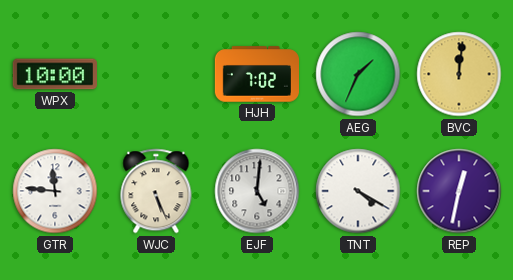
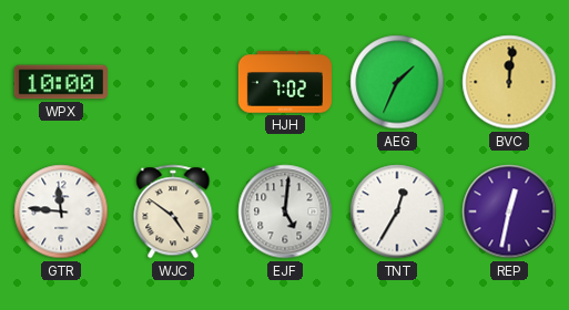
WJC: 5:26 -> 4:51 (173, 211)
TNT: 4:20 -> 12:35 (397, 211)
